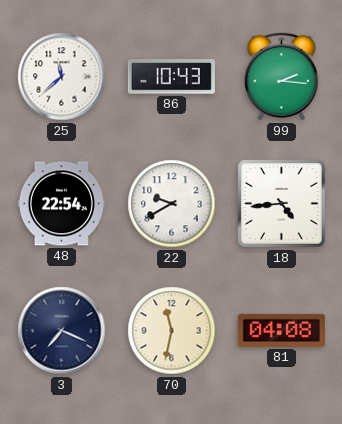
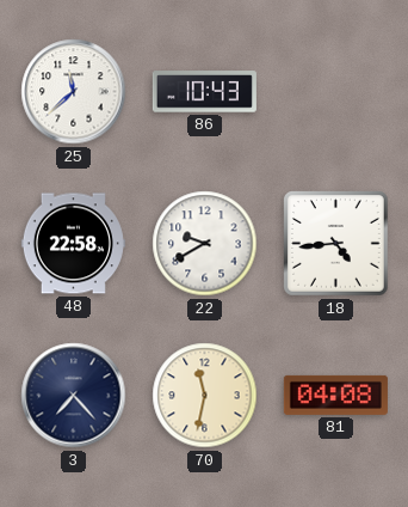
99: 2:16 -> none (281, 77)
48: 22:54 -> 22:58 (73, 244)
3: 7:19 -> 7:23 (74, 396)
